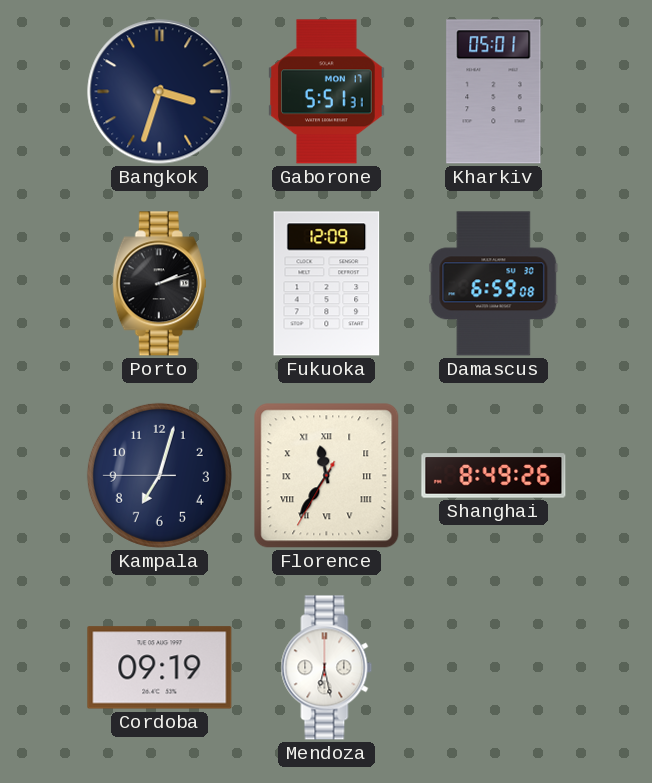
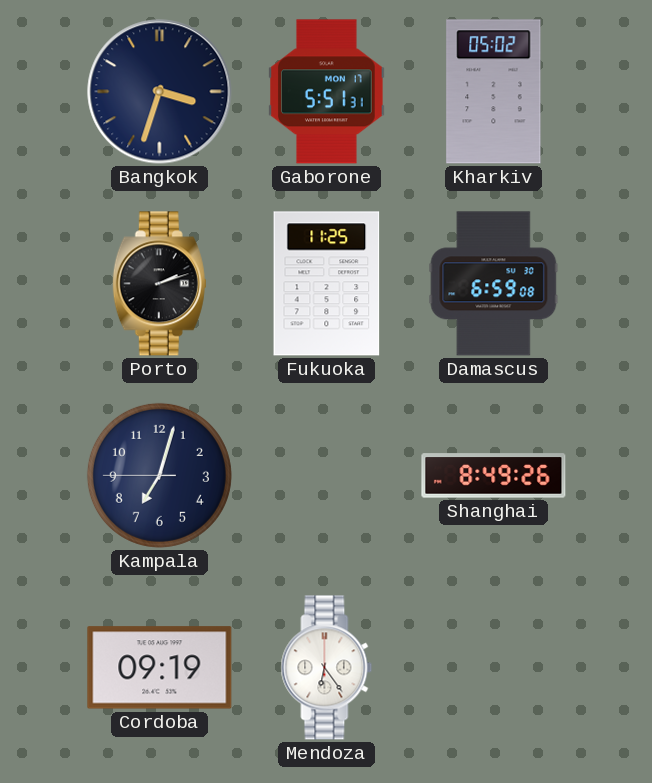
Kharkiv: 05:01 -> 05:02 (494, 92)
Fukuoka: 12:09 -> 11:25 (327, 284)
Florence: 11:35 -> none (327, 476)
Mendoza: 6:28 -> 6:24 (327, 668)
